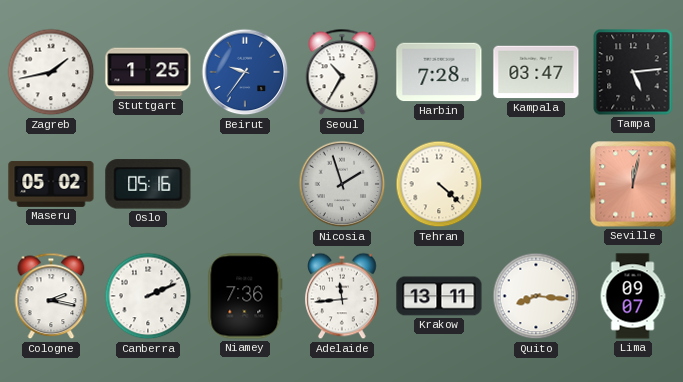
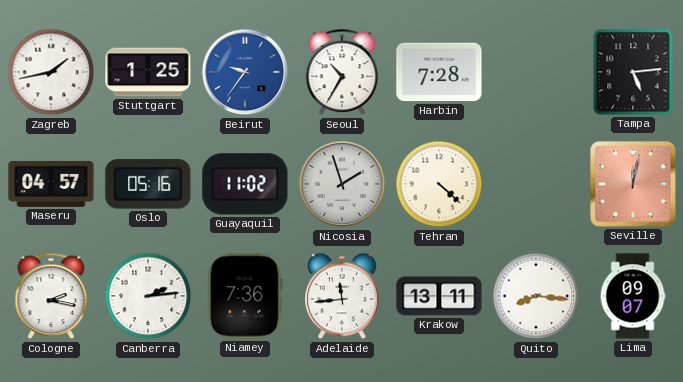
Kampala: 03:47 -> none (536, 72)
Maseru: 05:02 -> 04:57 (51, 184)
Guayaquil: none -> 11:02 (245, 184)
Canberra: 2:11 -> 2:14 (148, 296)
